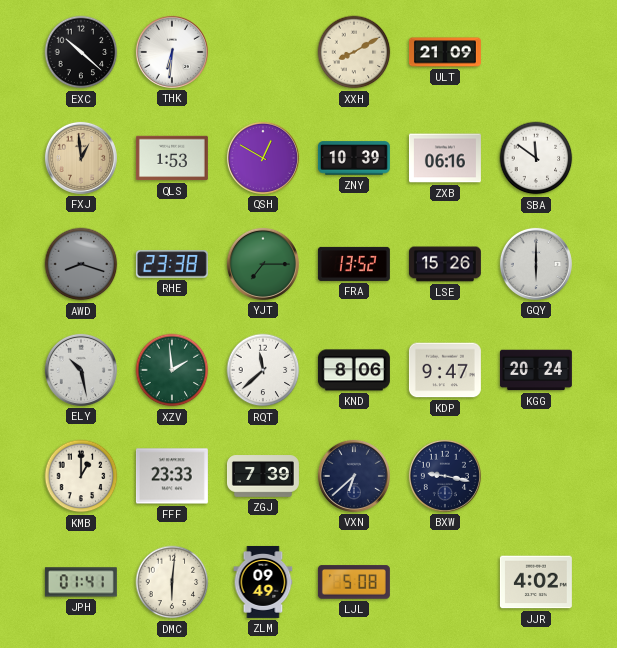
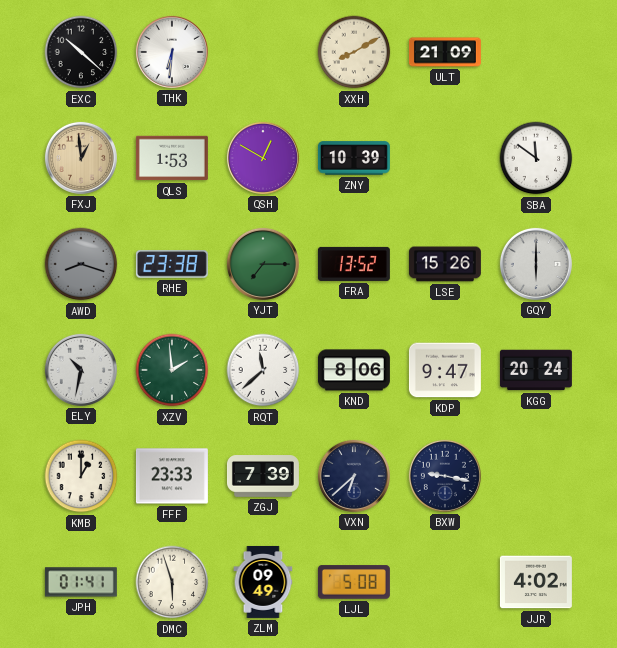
ZXB: 06:16 -> none (445, 158)
ELY: 10:28 -> 10:32 (81, 370)
DMC: 6:01 -> 5:57 (172, 582)
